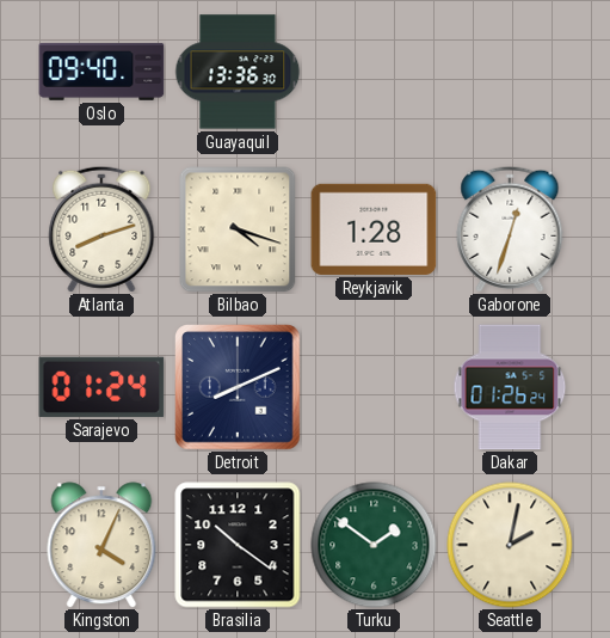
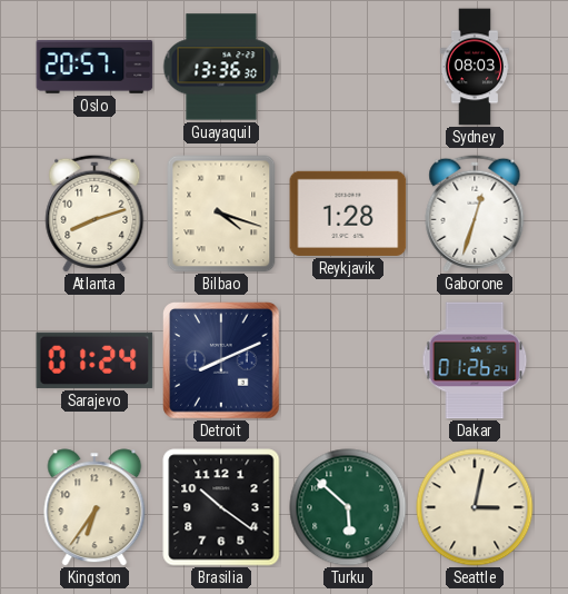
Oslo: 09:40 -> 20:57 (94, 67)
Sydney: none -> 08:03 (475, 67)
Kingston: 4:04 -> 6:36 (94, 507)
Turku: 1:51 -> 5:52 (348, 507)
Seattle: 2:02 -> 3:02 (475, 507)
